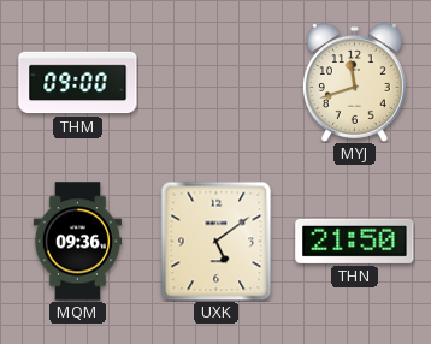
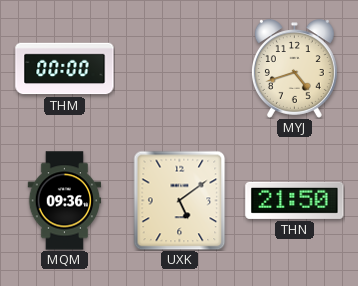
THM: 09:00 -> 00:00 (65, 69)
MYJ: 11:42 -> 4:42 (294, 69)
